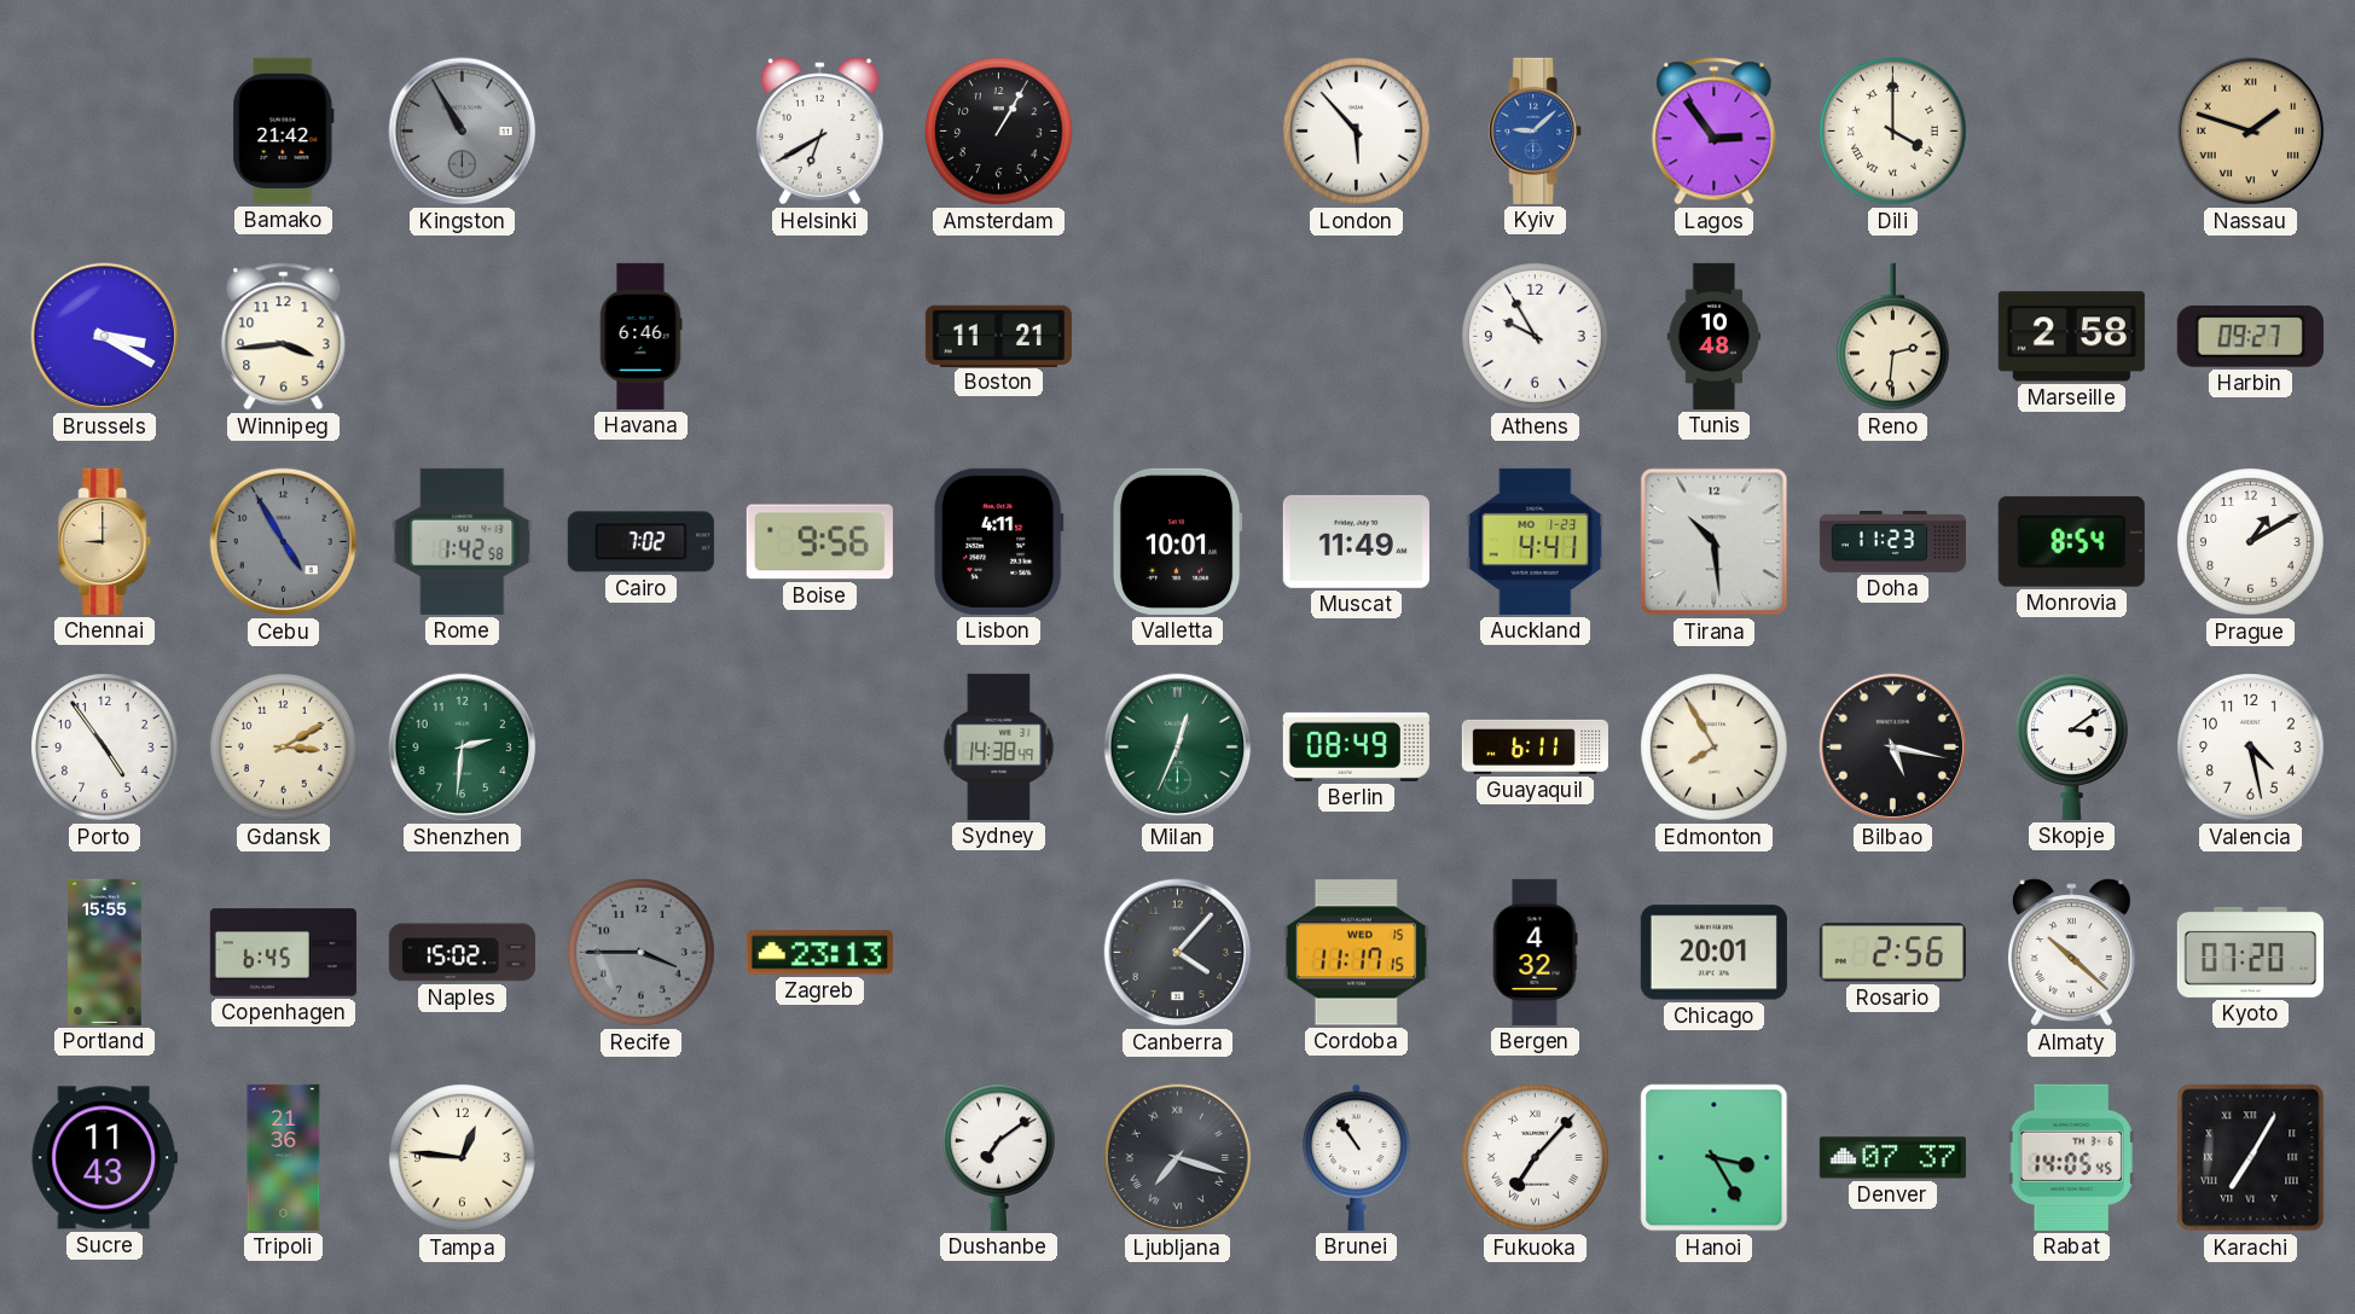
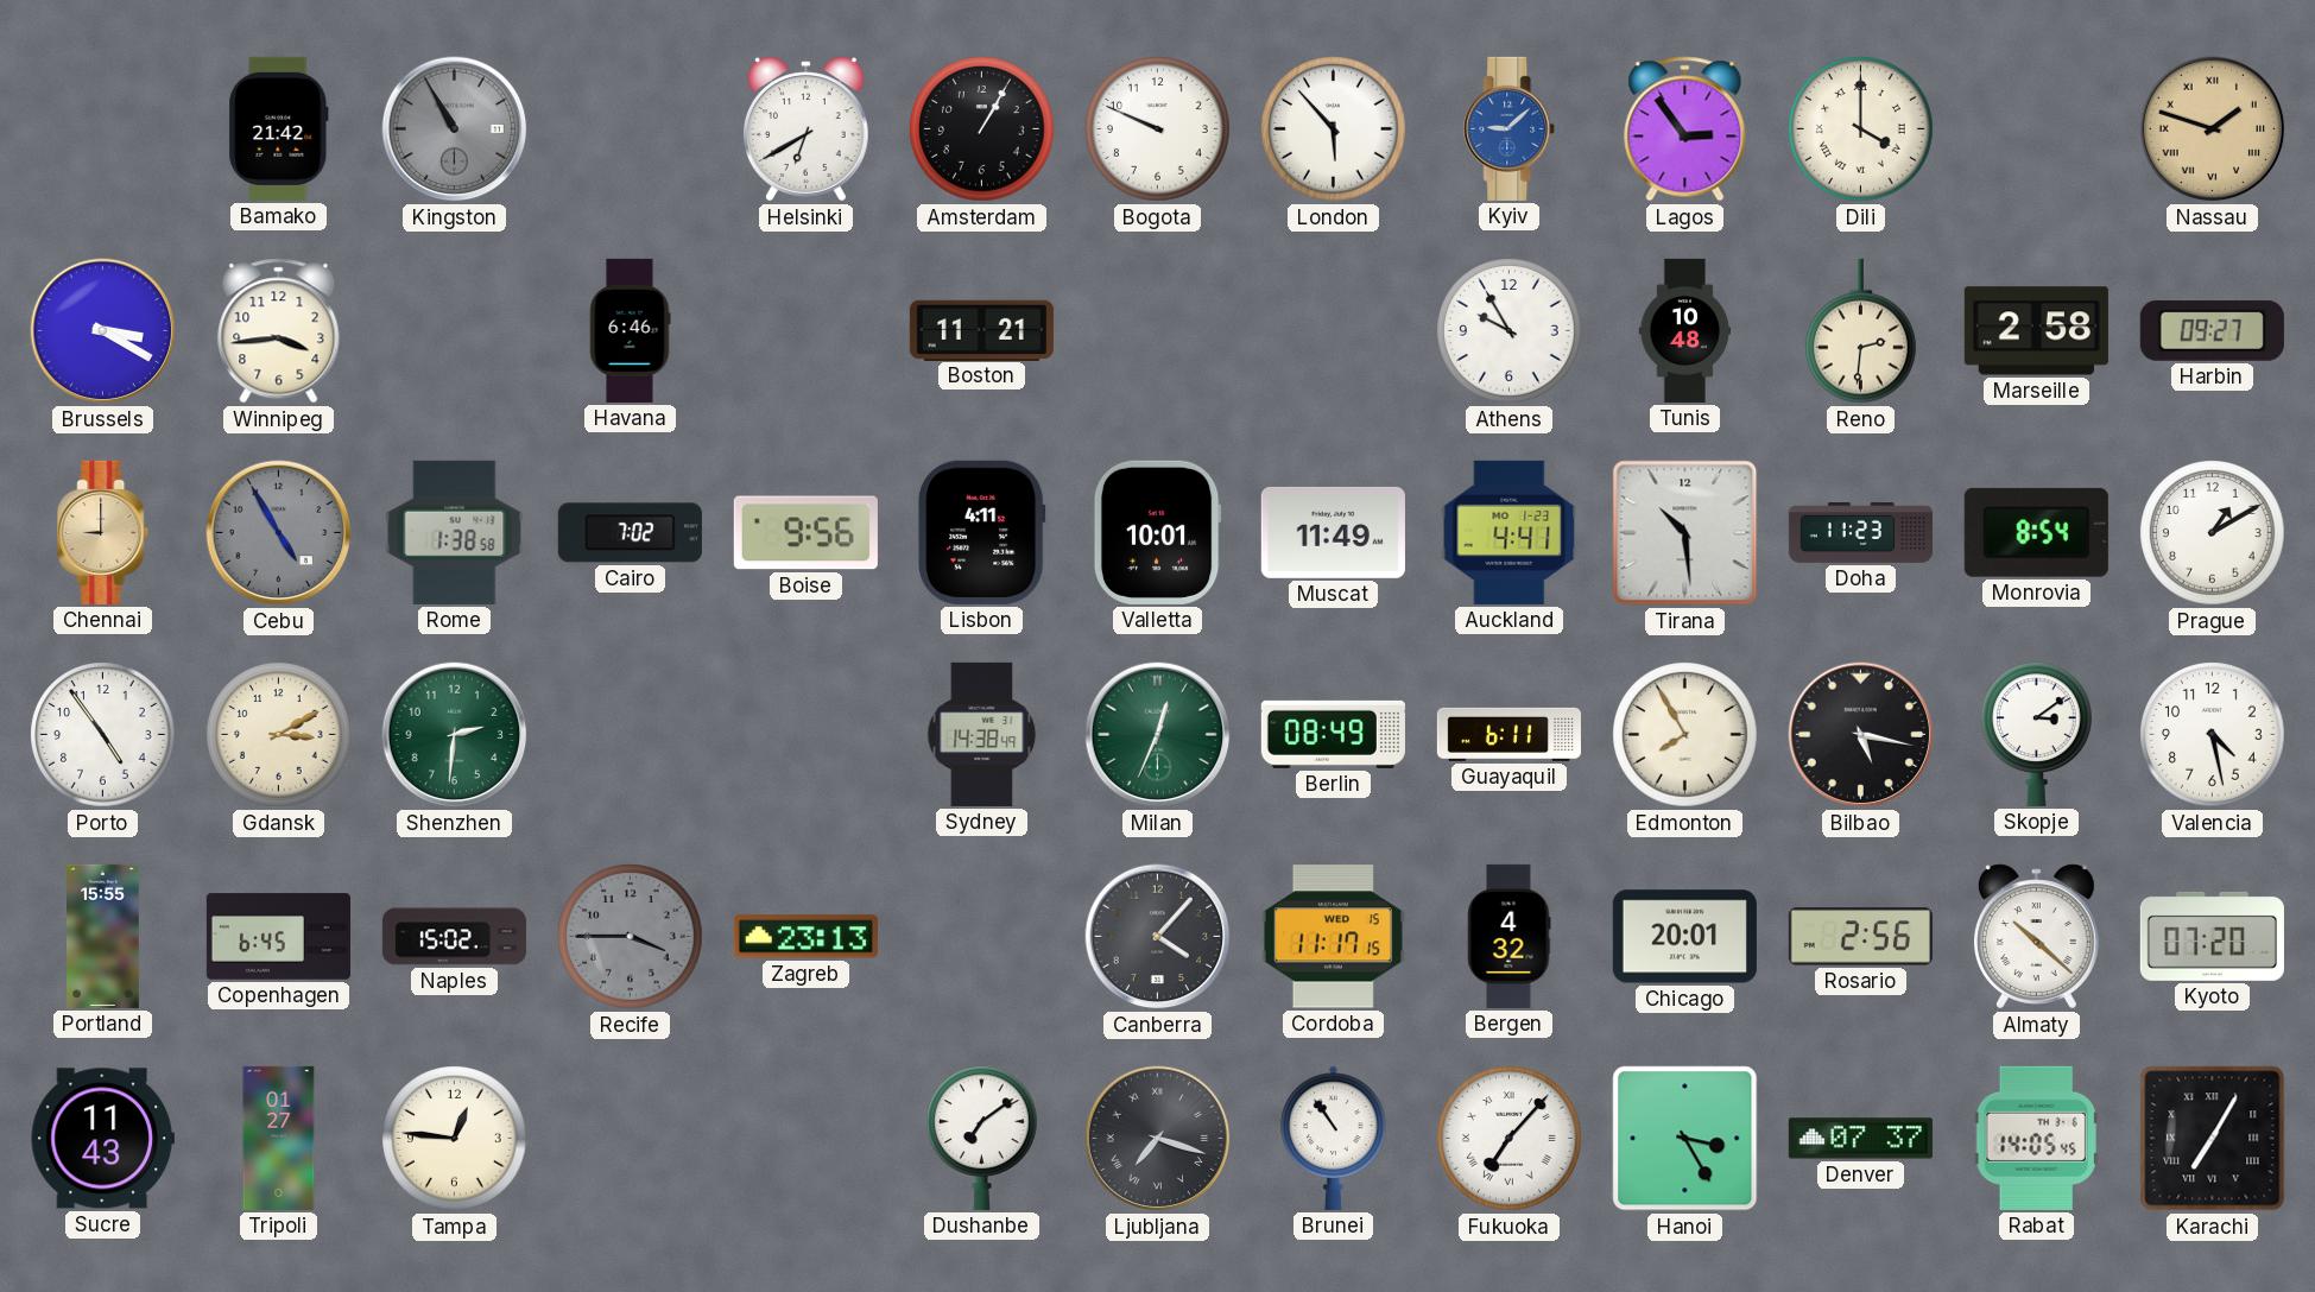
Bogota: none -> 9:49 (1158, 129)
Rome: 1:42 -> 1:38 (455, 532)
Tripoli: 21:36 -> 01:27 (279, 1138)
